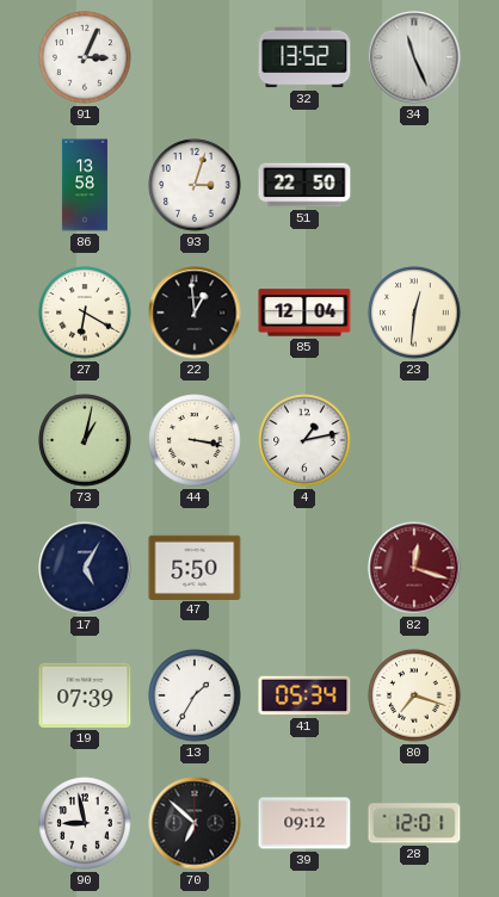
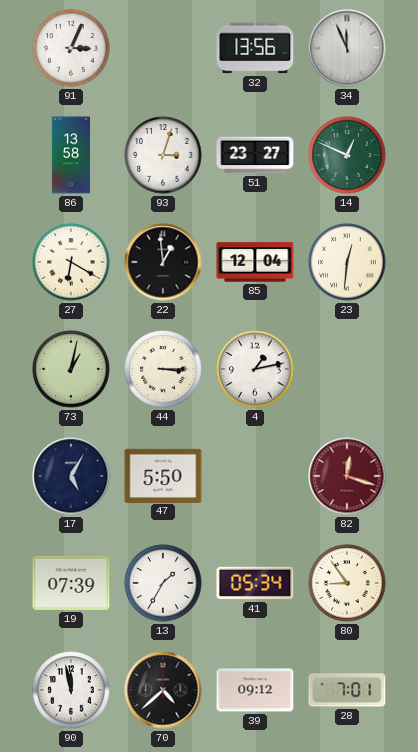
32: 13:52 -> 13:56 (255, 48)
34: 11:26 -> 11:56 (347, 48)
51: 22:50 -> 23:27 (255, 155)
14: none -> 12:49 (347, 155)
44: 3:17 -> 3:15 (163, 369)
80: 7:18 -> 8:54 (347, 583)
90: 8:58 -> 11:58 (71, 690)
70: 6:52 -> 4:38 (163, 690)
28: 12:01 -> 7:01 (347, 690)
